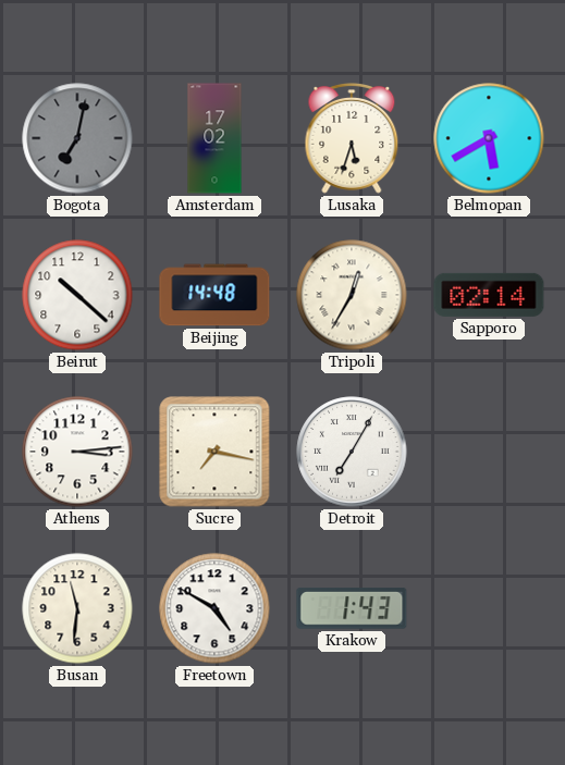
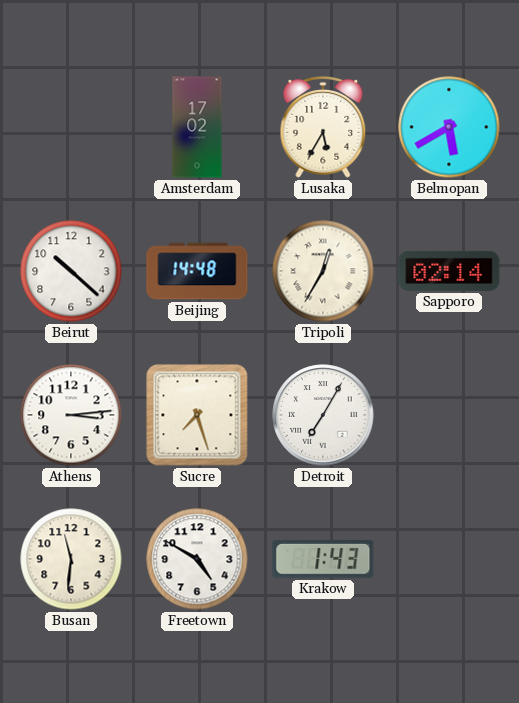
Bogota: 7:02 -> none (77, 138)
Lusaka: 5:33 -> 5:35 (323, 128)
Sucre: 7:17 -> 7:27 (197, 415)
